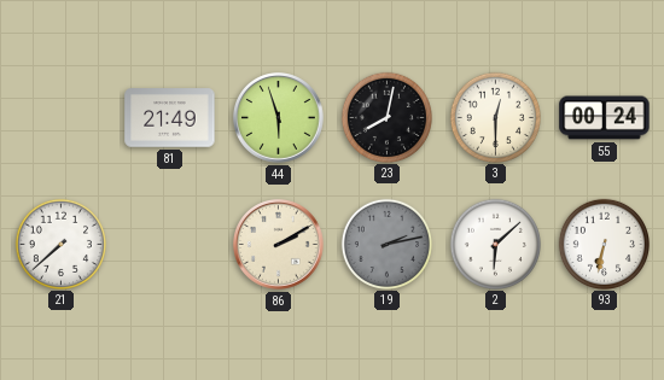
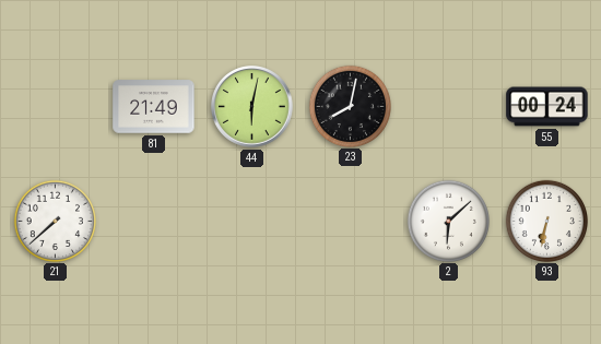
44: 5:57 -> 6:02 (252, 107)
3: 12:30 -> none (495, 117)
86: 2:10 -> none (279, 245)
19: 2:13 -> none (386, 244)
